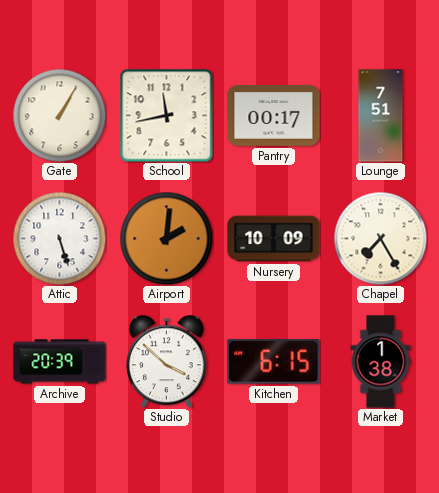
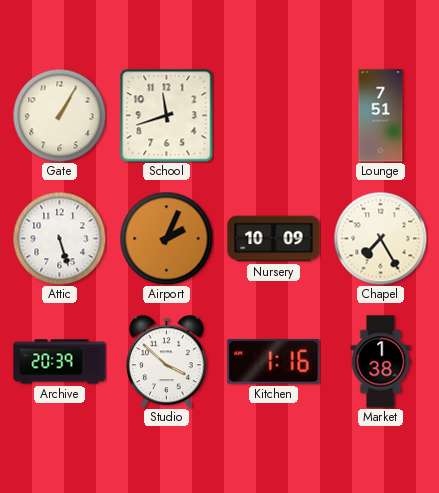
School: 11:43 -> 11:42 (166, 115)
Pantry: 00:17 -> none (274, 116)
Airport: 2:01 -> 2:04 (166, 238)
Kitchen: 6:15 -> 1:16 (274, 362)
